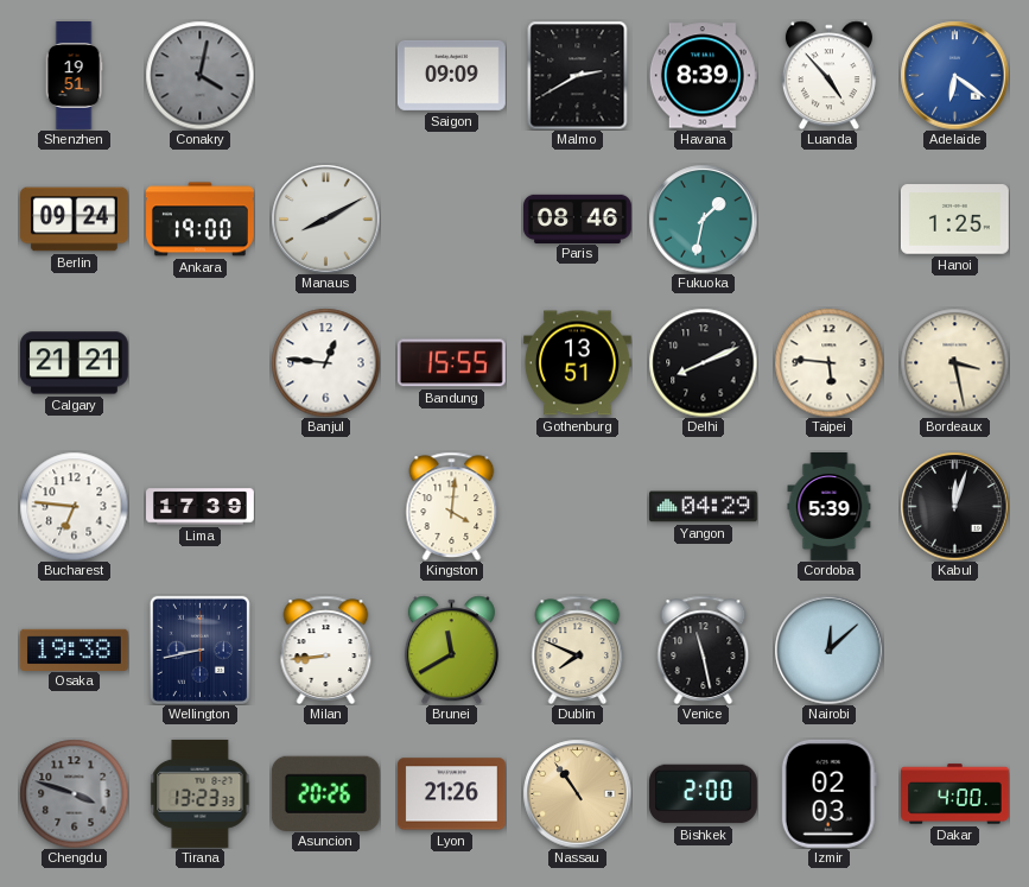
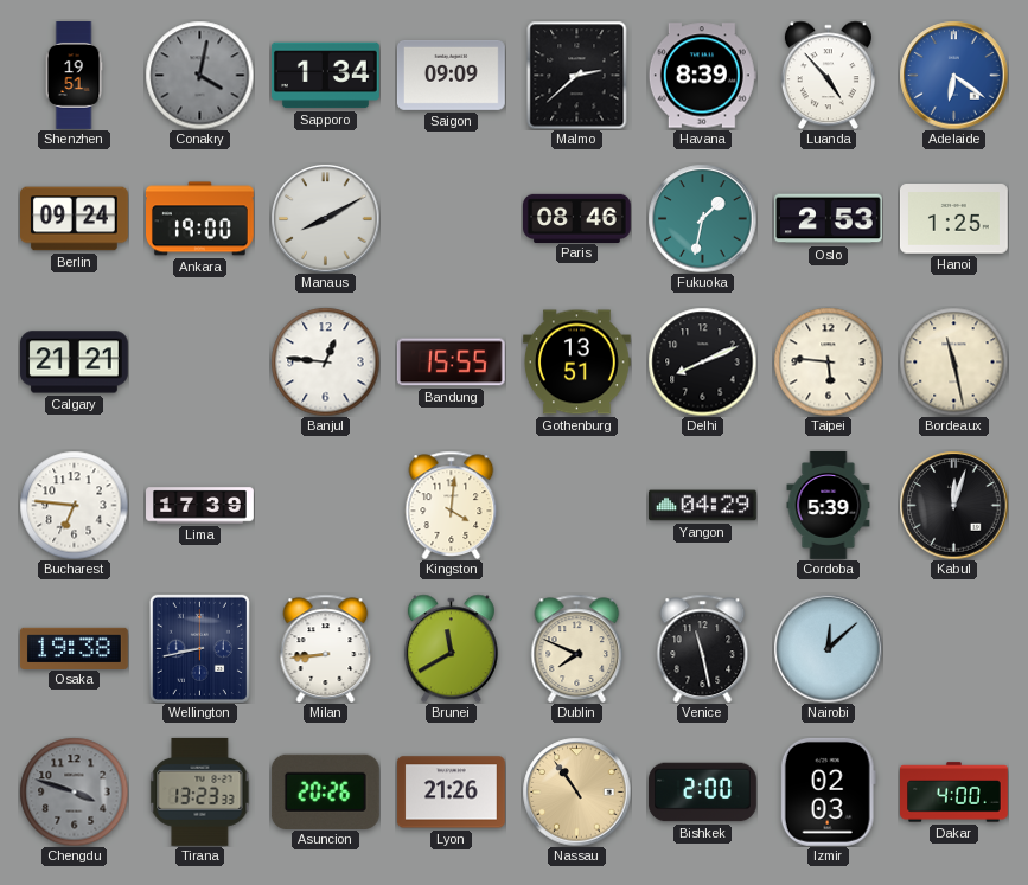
Sapporo: none -> 1:34 (325, 76)
Malmo: 2:40 -> 2:38 (577, 75)
Oslo: none -> 2:53 (829, 219)
Bordeaux: 3:28 -> 11:28 (953, 361)
